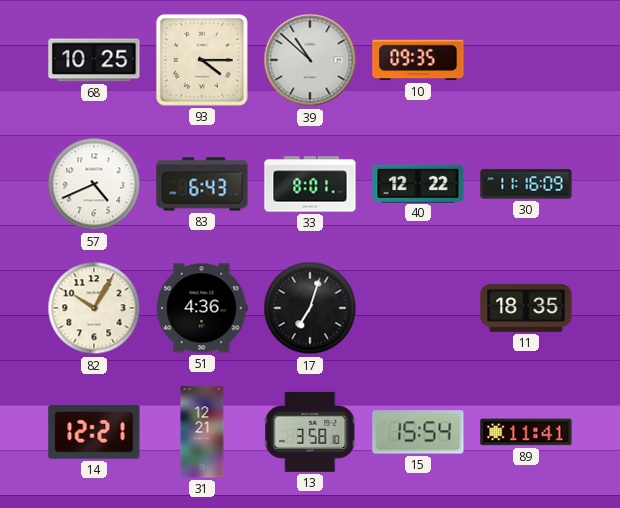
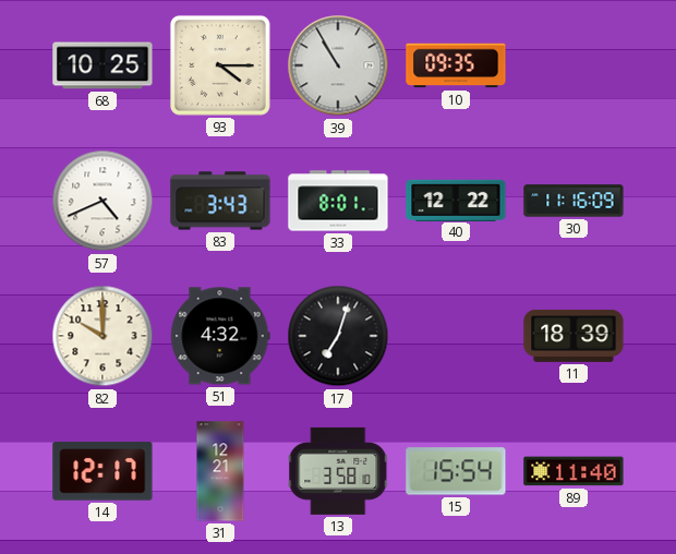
39: 10:52 -> 10:55 (338, 65)
83: 6:43 -> 3:43 (220, 201)
82: 10:05 -> 10:00 (102, 336)
51: 4:36 -> 4:32 (220, 336)
11: 18:35 -> 18:39 (574, 336)
14: 12:21 -> 12:17 (102, 471)
89: 11:41 -> 11:40 (574, 471)
